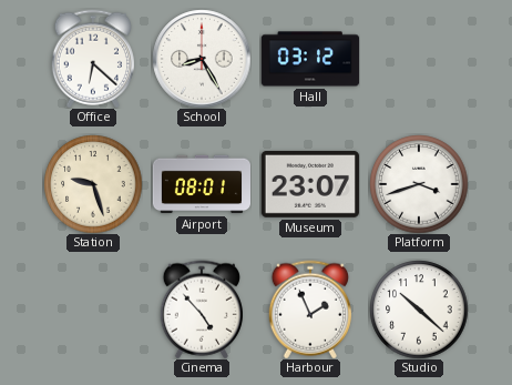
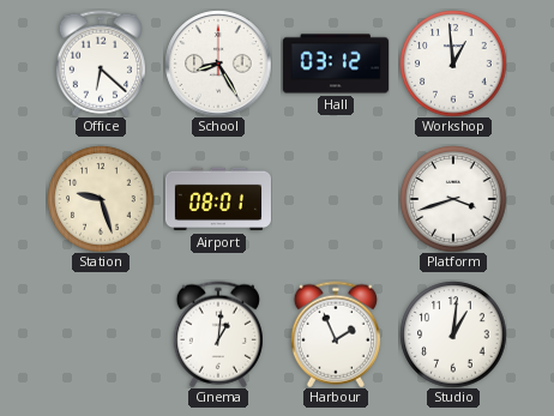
Workshop: none -> 12:59 (453, 64)
Museum: 23:07 -> none (310, 184)
Cinema: 4:53 -> 1:01 (218, 334)
Studio: 10:22 -> 1:01 (453, 334)
